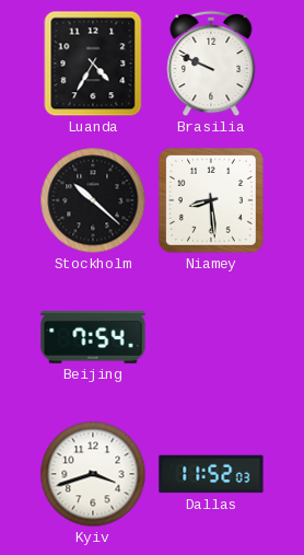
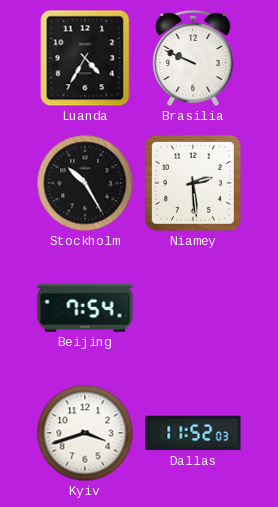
Stockholm: 10:22 -> 10:25 (85, 183)
Niamey: 8:29 -> 2:29 (193, 183)
